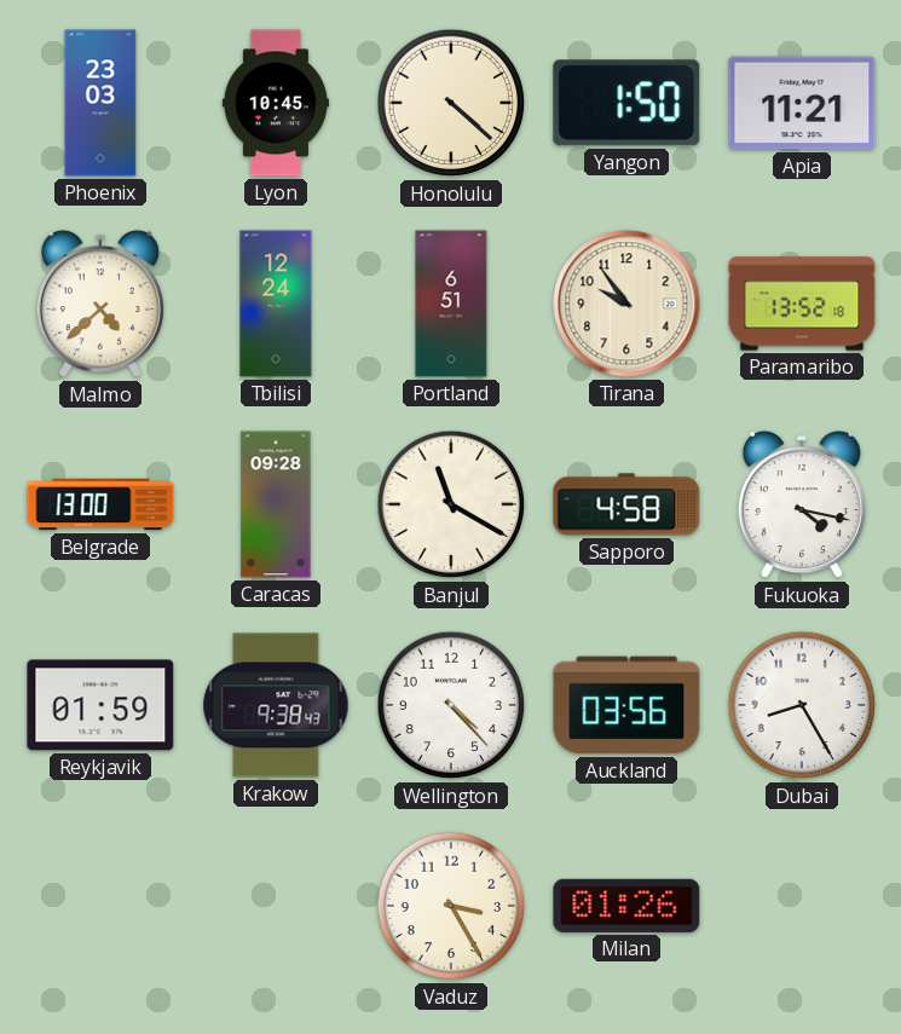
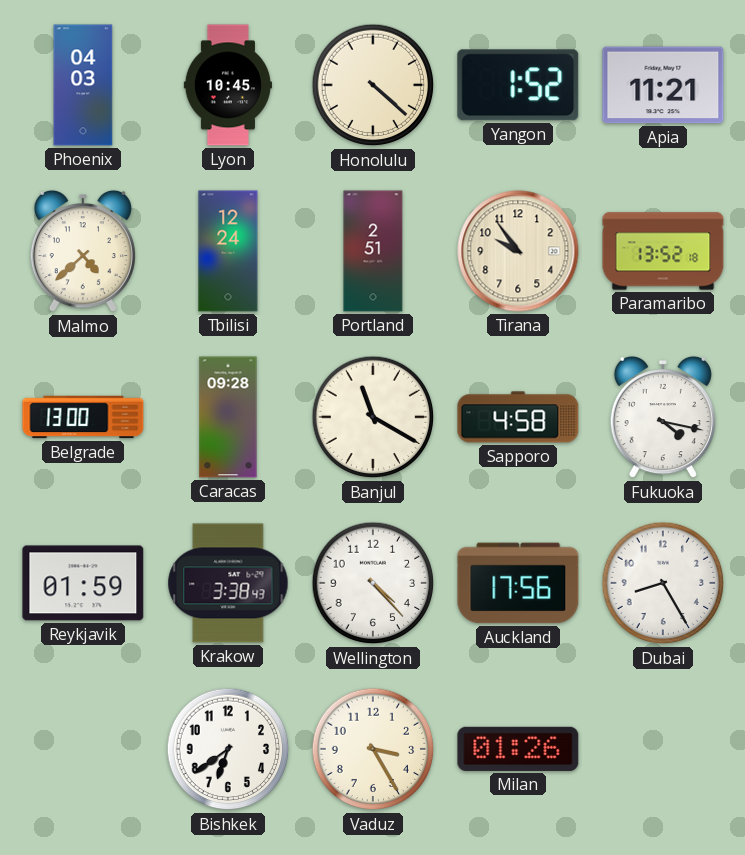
Phoenix: 23:03 -> 04:03 (83, 85)
Yangon: 1:50 -> 1:52 (518, 85)
Portland: 6:51 -> 2:51 (373, 251)
Krakow: 9:38 -> 3:38 (228, 583)
Auckland: 03:56 -> 17:56 (518, 583)
Bishkek: none -> 6:39 (228, 749)
